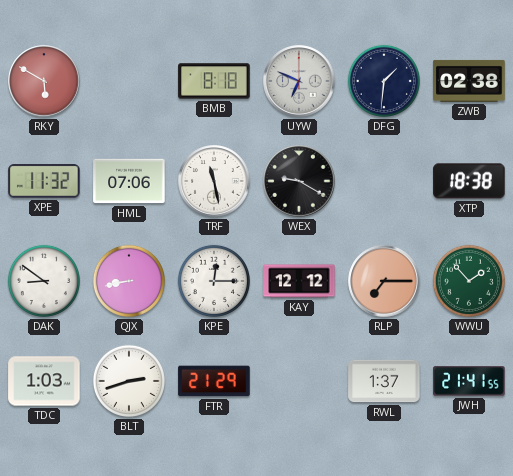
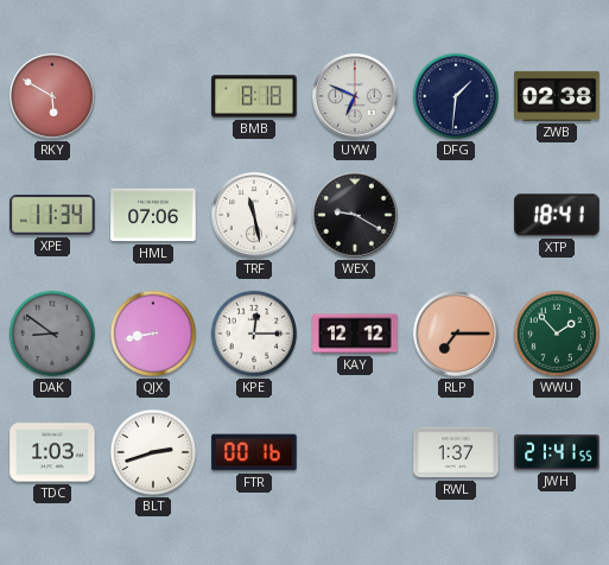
XPE: 11:32 -> 11:34 (52, 215)
XTP: 18:38 -> 18:41 (557, 215)
DAK dial: white -> grey (52, 334)
FTR: 21:29 -> 00:16 (254, 452)
